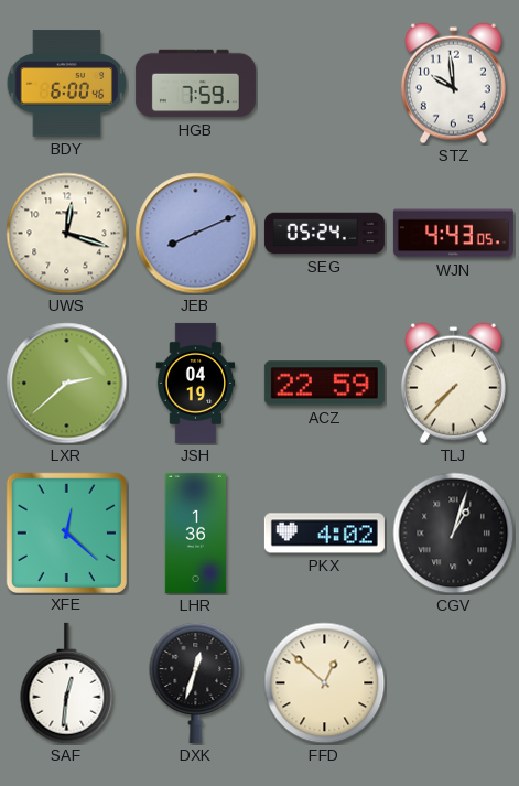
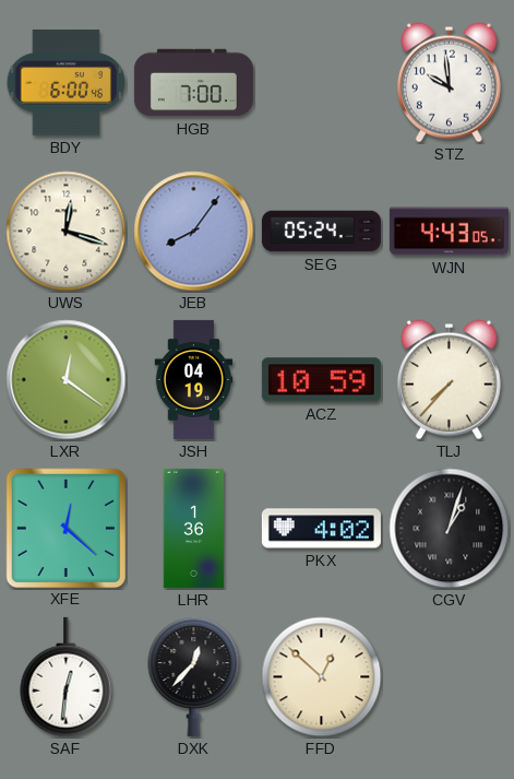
HGB: 7:59 -> 7:00 (193, 83)
JEB: 8:11 -> 8:06 (194, 232)
LXR: 2:38 -> 12:21 (67, 380)
ACZ: 22:59 -> 10:59 (321, 380)
DXK: 12:33 -> 12:37 (194, 676)
